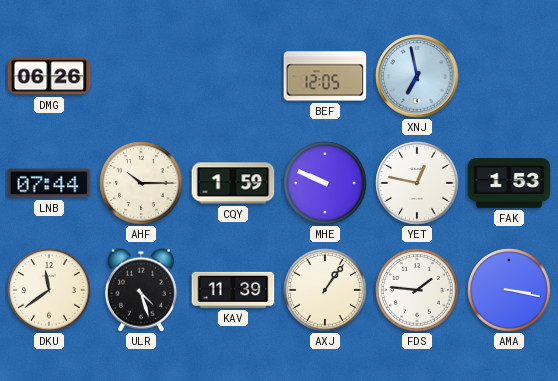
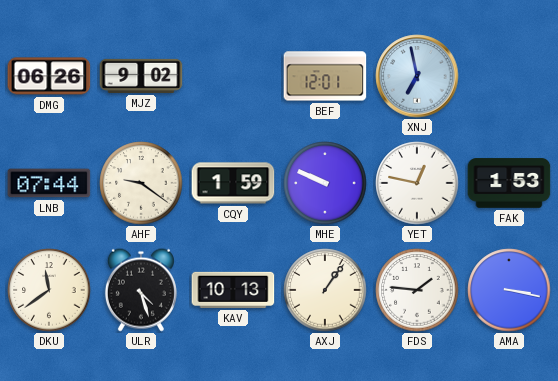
MJZ: none -> 9:02 (141, 76)
BEF: 12:05 -> 12:01 (325, 76)
AHF: 10:15 -> 9:21 (141, 183)
KAV: 11:39 -> 10:13 (233, 290)
